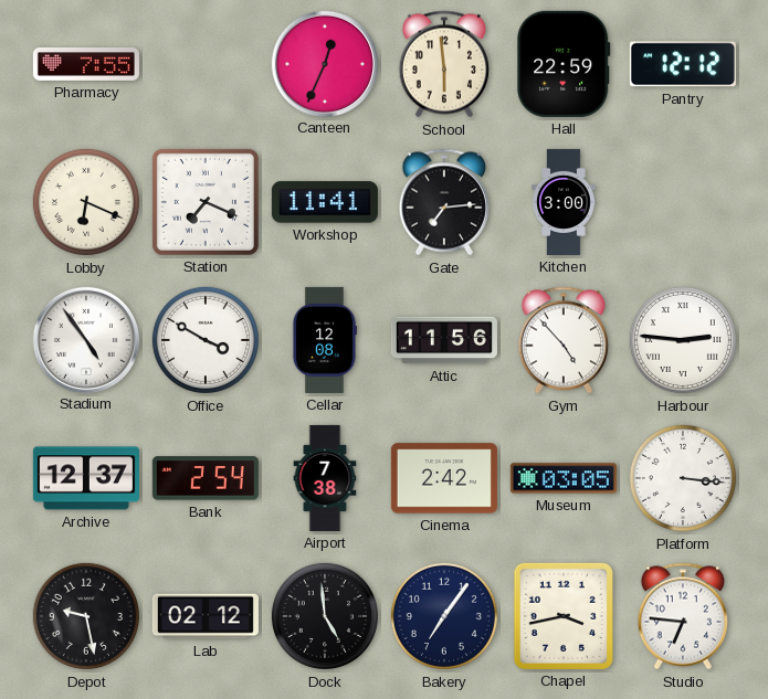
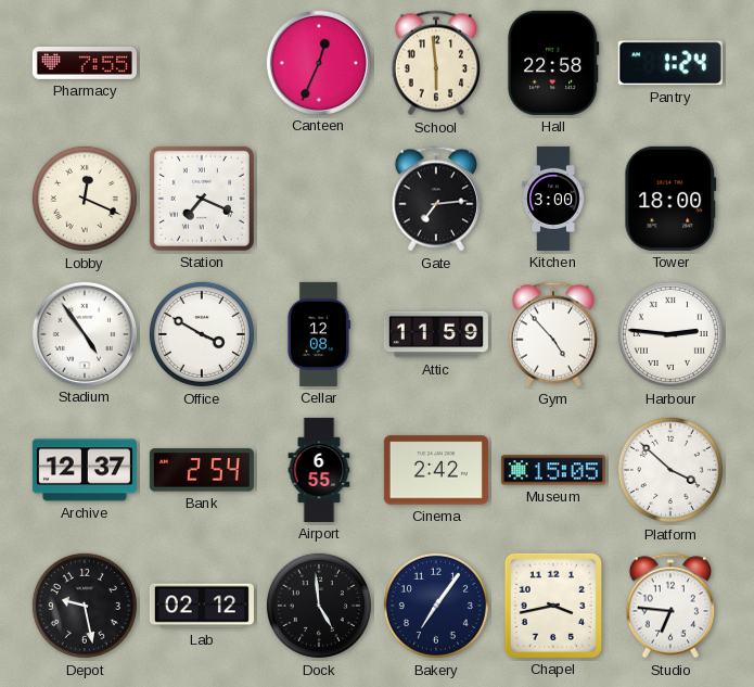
Hall: 22:59 -> 22:58 (553, 63)
Pantry: 12:12 -> 1:24 (670, 63)
Lobby: 6:19 -> 12:19 (85, 199)
Workshop: 11:41 -> none (325, 202)
Tower: none -> 18:00 (670, 199)
Attic: 11:56 -> 11:59 (436, 334)
Airport: 7:38 -> 6:55 (319, 470)
Museum: 03:05 -> 15:05 (553, 470)
Platform: 3:16 -> 3:52 (670, 470)
